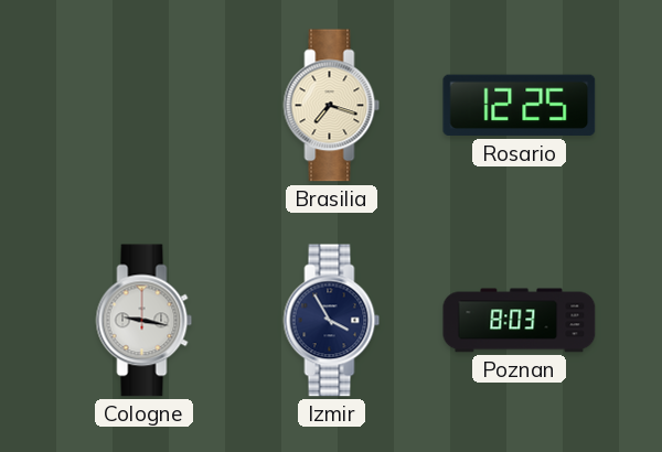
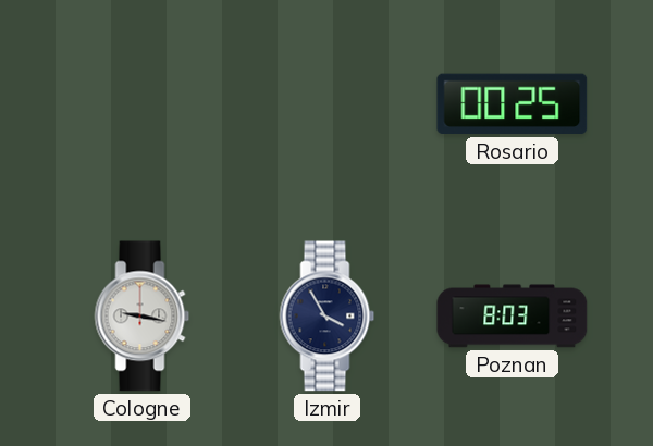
Brasilia: 7:18 -> none (332, 106)
Rosario: 12:25 -> 00:25 (513, 104)
